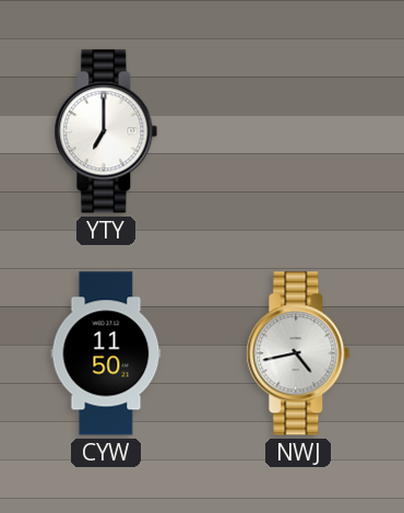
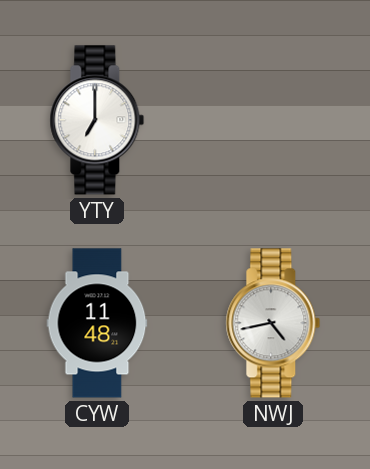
CYW: 11:50 -> 11:48 (97, 323)
